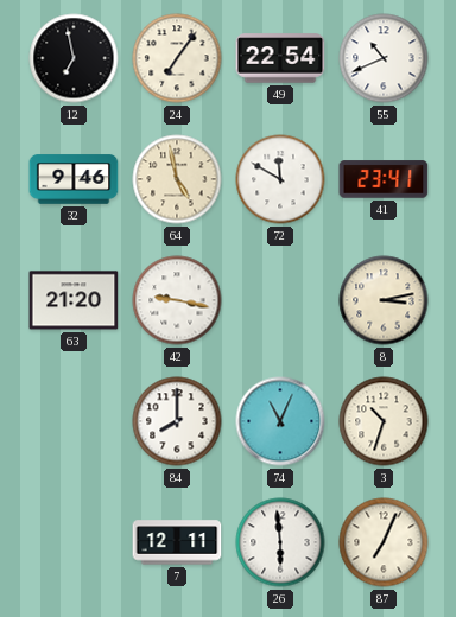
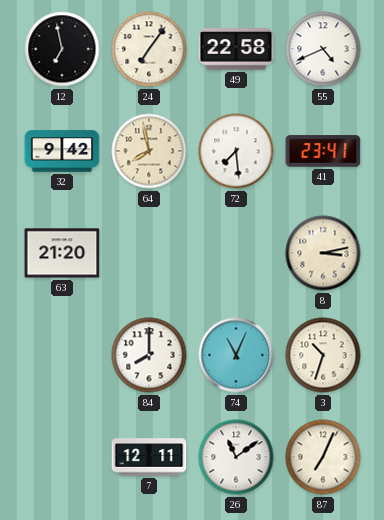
49: 22:54 -> 22:58 (236, 49)
55: 10:41 -> 4:41 (323, 49)
32: 9:46 -> 9:42 (62, 151)
64: 4:58 -> 7:58 (149, 151)
72: 11:50 -> 7:29 (236, 151)
42: 9:17 -> none (177, 300)
26: 5:59 -> 11:09 (236, 457)
